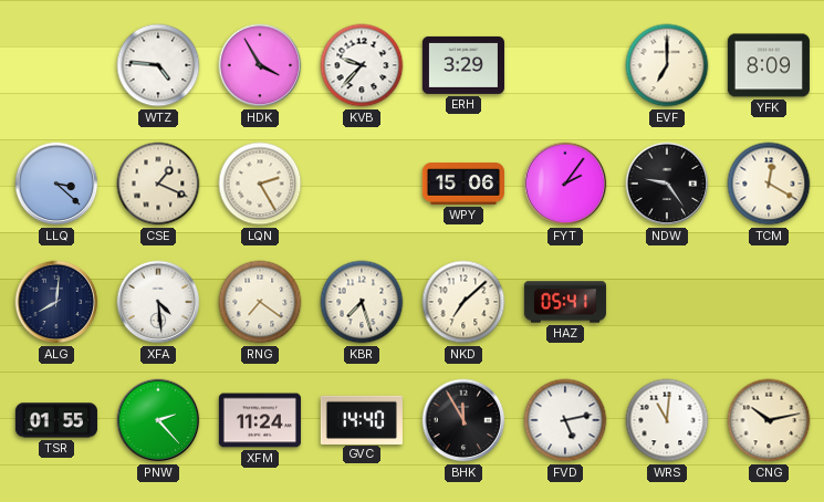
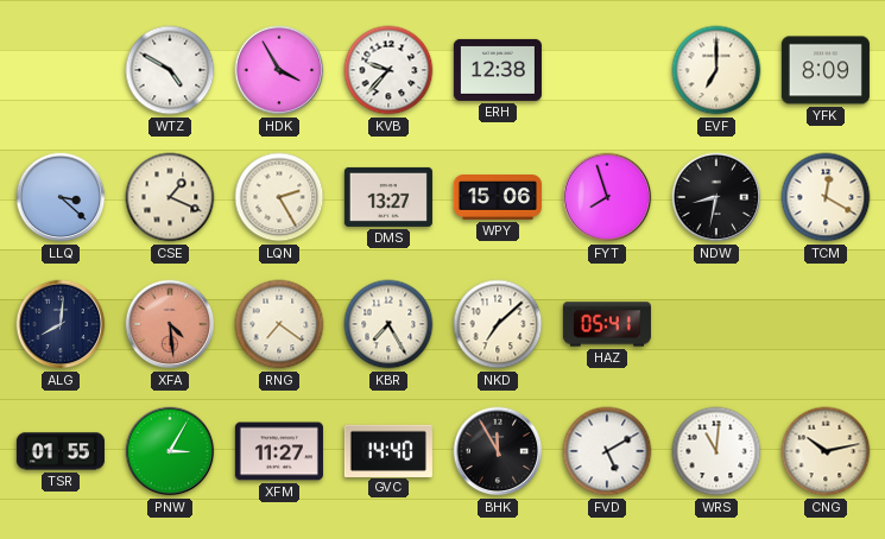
WTZ: 4:46 -> 4:50 (170, 70)
ERH: 3:29 -> 12:38 (498, 70)
DMS: none -> 13:27 (388, 197)
FYT: 2:06 -> 7:57 (607, 197)
NDW: 9:24 -> 8:32 (716, 197)
XFA dial: white -> salmon (170, 324)
KBR: 7:27 -> 7:25 (388, 324)
PNW: 2:23 -> 3:05 (170, 451)
XFM: 11:24 -> 11:27 (279, 451)
FVD: 5:13 -> 5:10 (607, 451)
